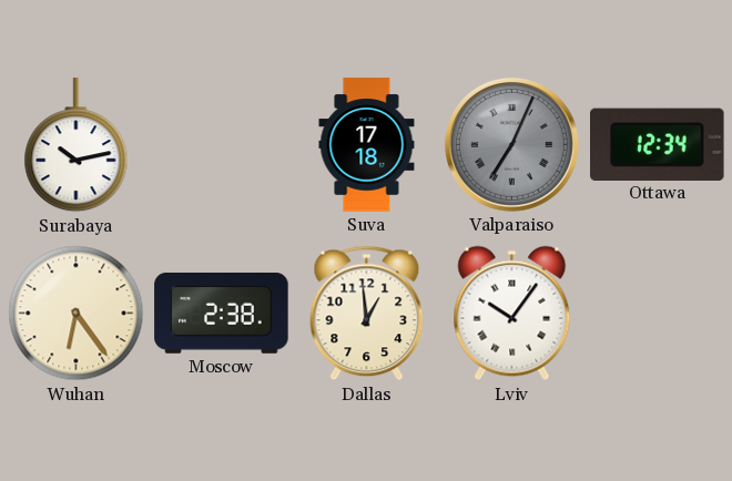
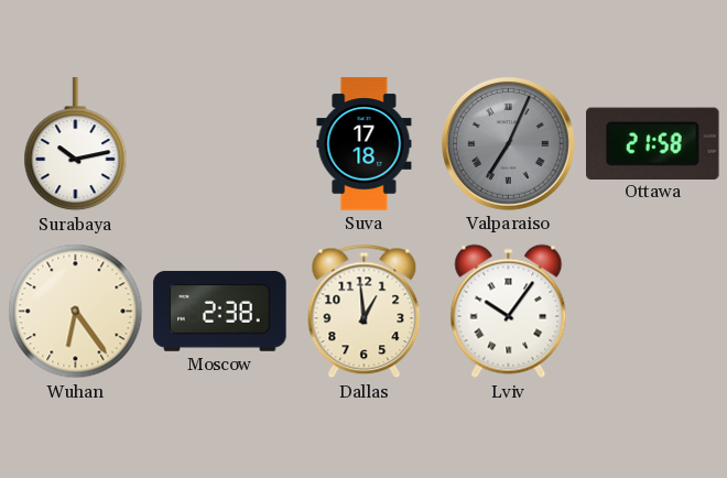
Ottawa: 12:34 -> 21:58 (653, 143)
